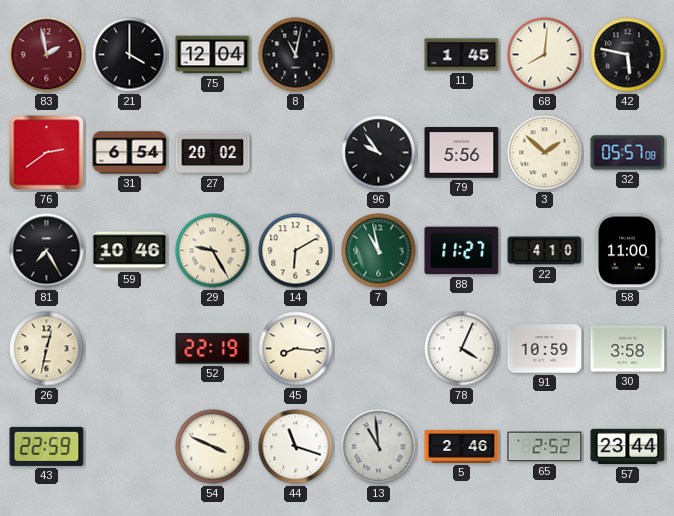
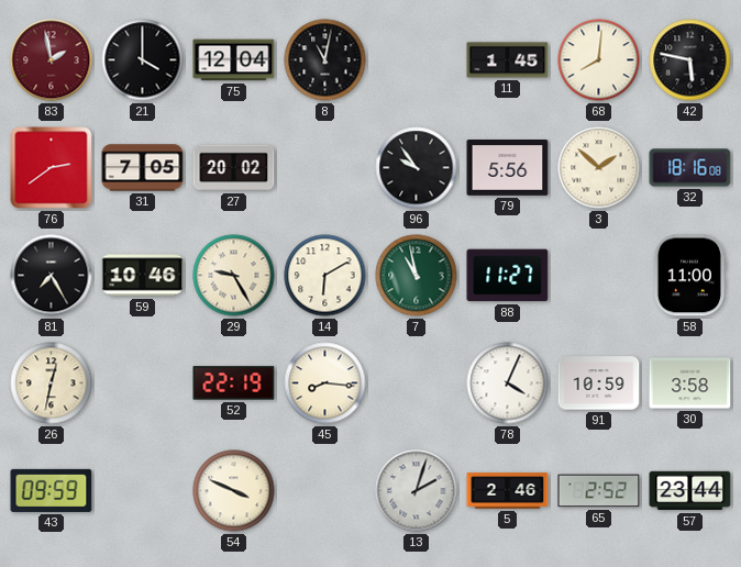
31: 6:54 -> 7:05 (143, 168)
32: 05:57 -> 18:16 (690, 168)
22: 4:10 -> none (545, 251)
43: 22:59 -> 09:59 (52, 490)
44: 11:18 -> none (296, 447)
13: 10:59 -> 2:03 (417, 491)
